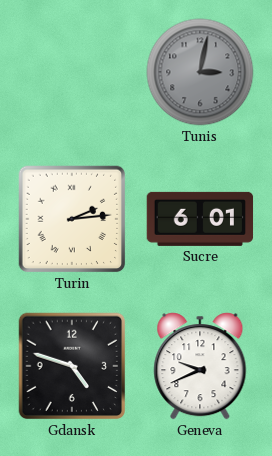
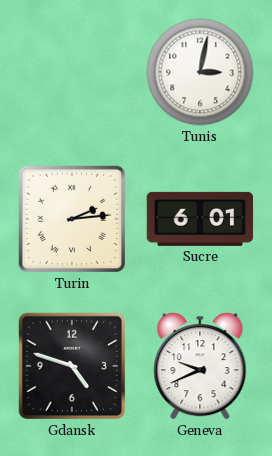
Tunis dial: grey -> white (200, 72)
